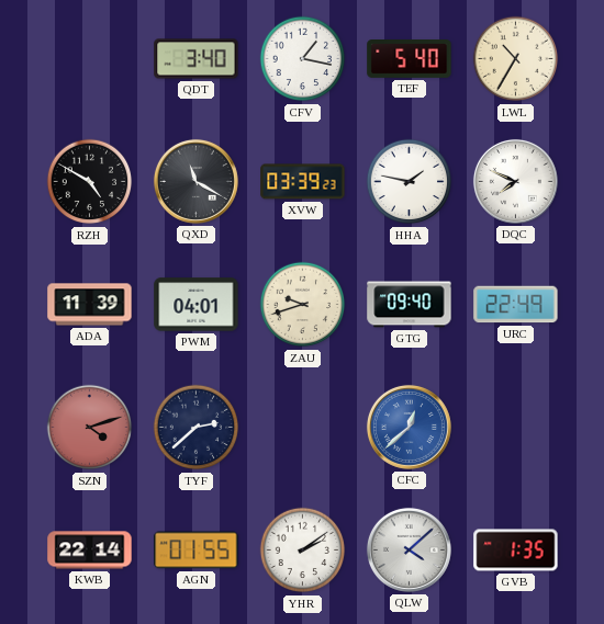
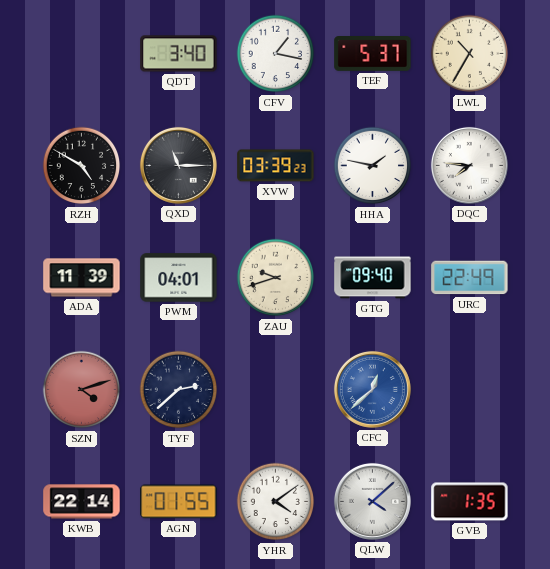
TEF: 5:40 -> 5:37 (373, 54)
QXD: 11:20 -> 11:15 (178, 165)
DQC: 7:49 -> 7:46 (469, 165)
YHR: 2:09 -> 4:09 (276, 502)
